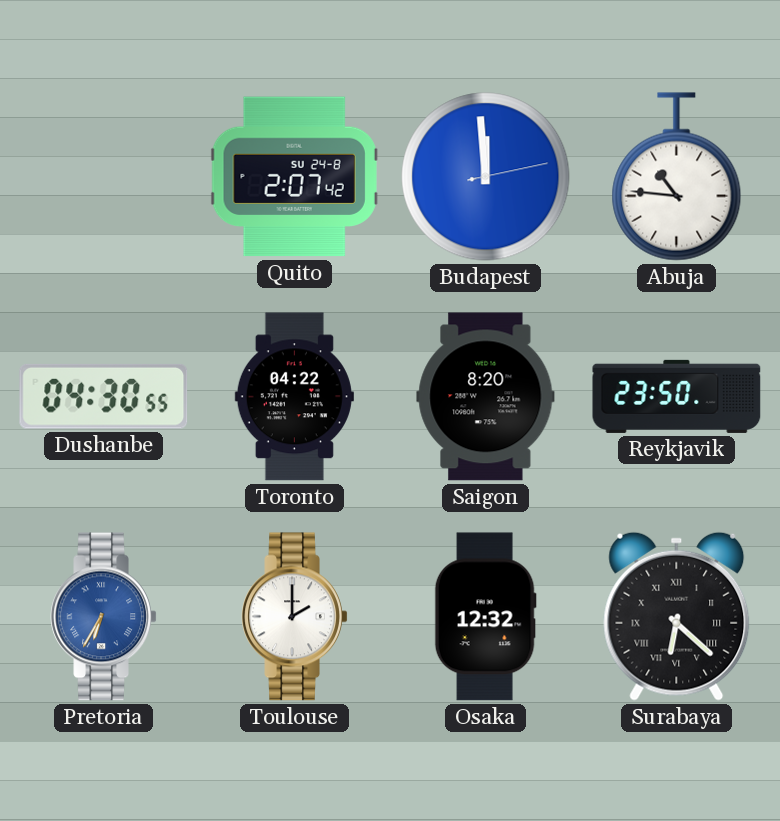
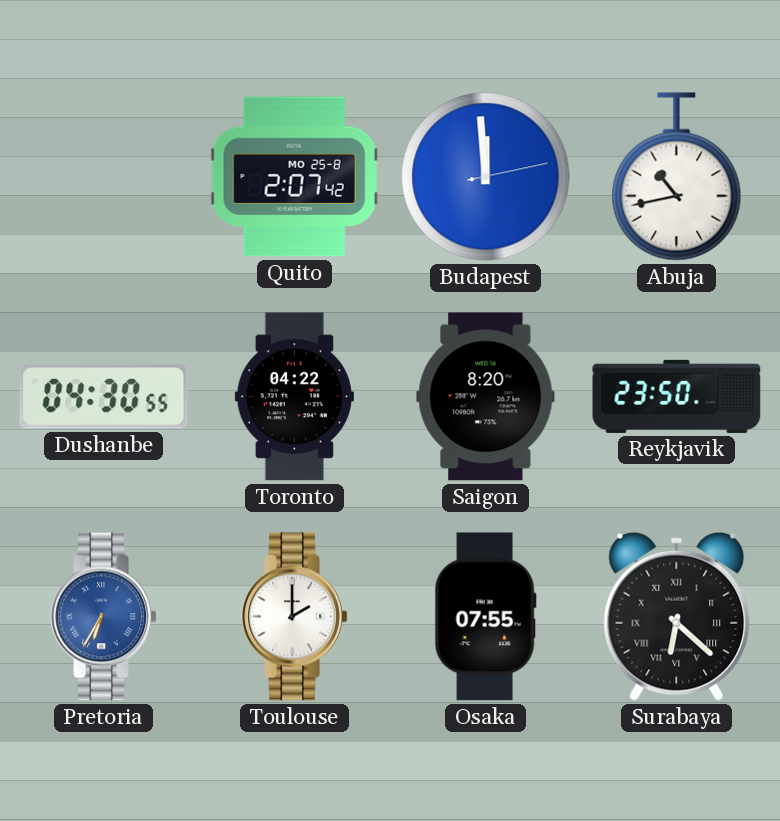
Quito date: SU 24-8 -> MO 25-8 (294, 177)
Abuja: 10:46 -> 10:43 (677, 177)
Osaka: 12:32 -> 07:55 (485, 617)
